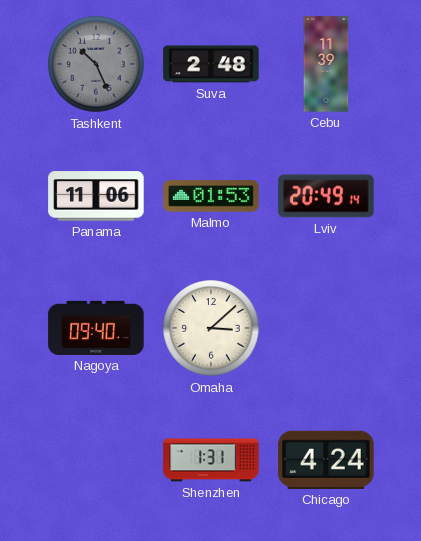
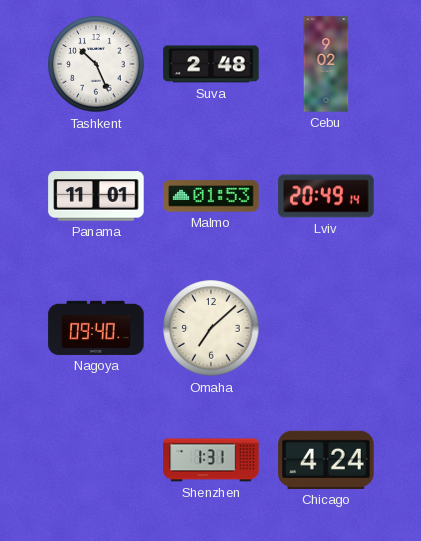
Tashkent dial: grey -> white (96, 64)
Cebu: 11:39 -> 9:02 (326, 64)
Panama: 11:06 -> 11:01 (96, 196)
Omaha: 3:08 -> 7:08 (211, 328)
